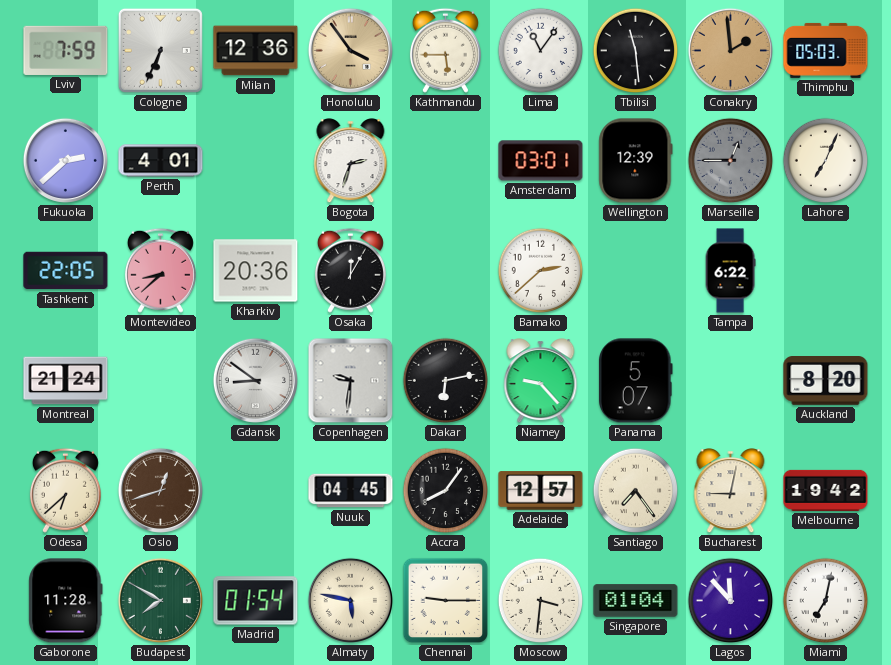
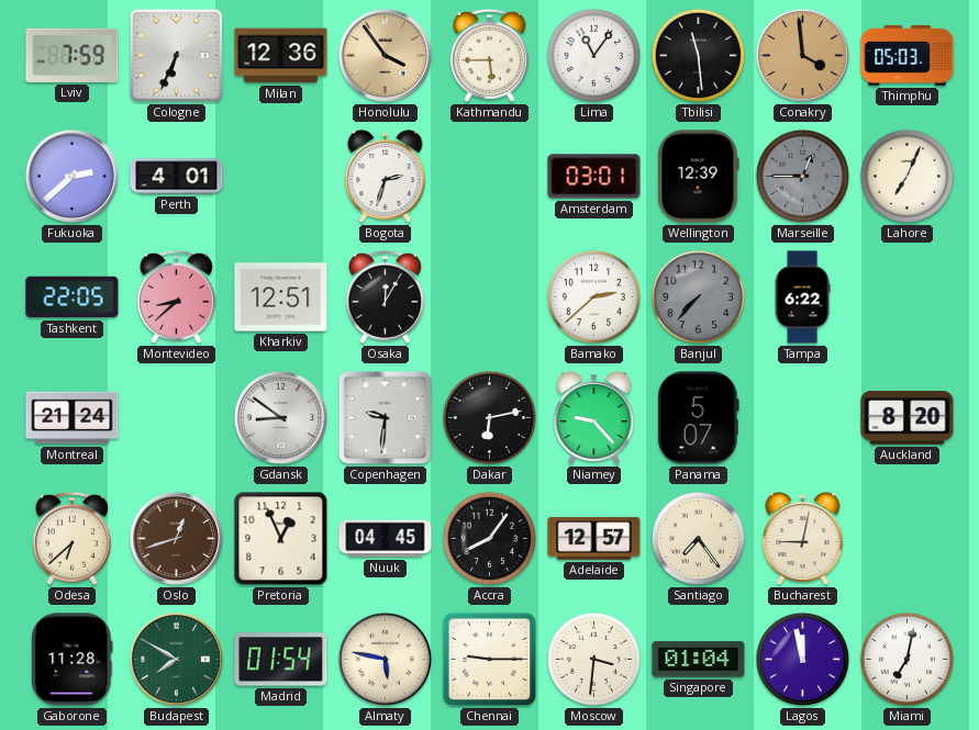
Conakry: 1:59 -> 3:59 (802, 55)
Kharkiv: 20:36 -> 12:51 (281, 297)
Banjul: none -> 7:37 (699, 297)
Pretoria: none -> 12:56 (281, 539)
Melbourne: 19:42 -> none (826, 490)
Lagos: 11:53 -> 11:58 (803, 660)
